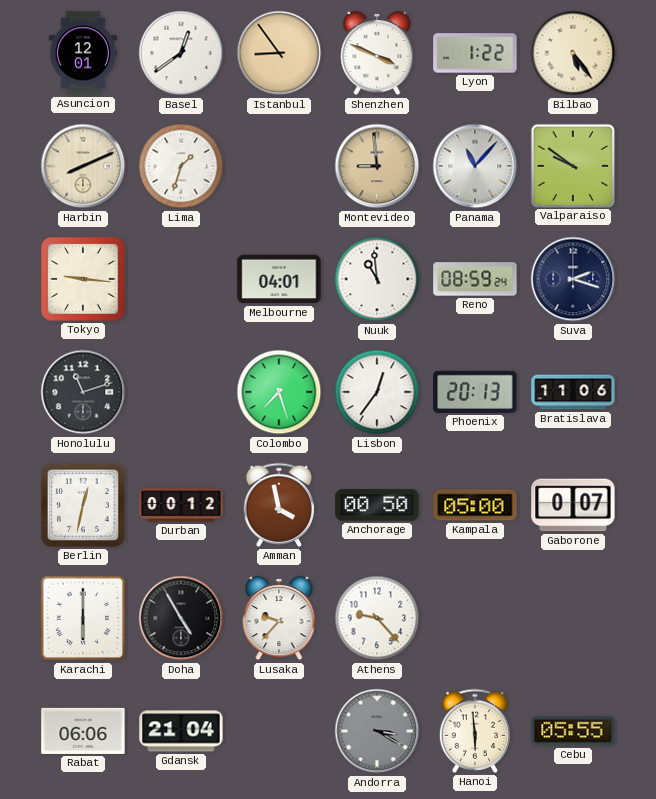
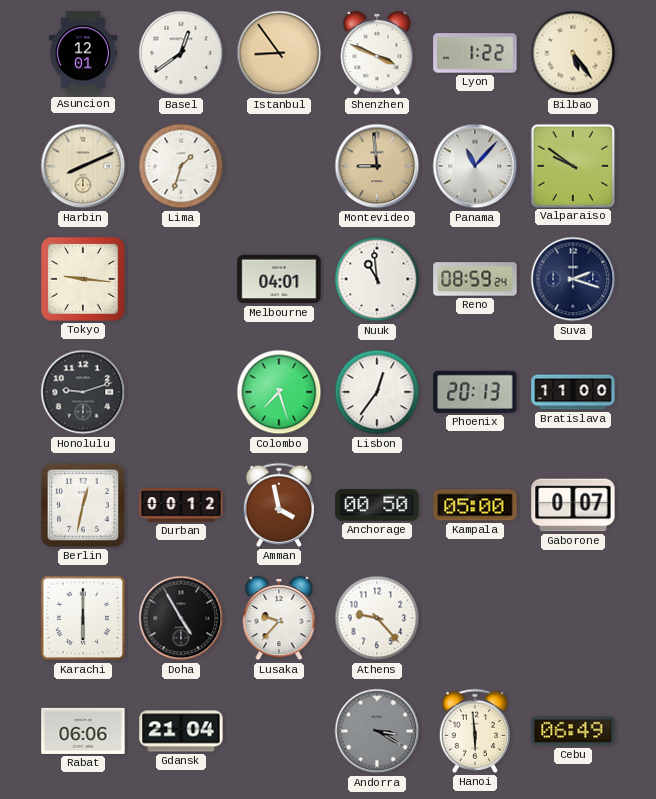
Honolulu: 11:12 -> 9:12 (83, 392)
Bratislava: 11:06 -> 11:00 (573, 392)
Cebu: 05:55 -> 06:49 (573, 731)
